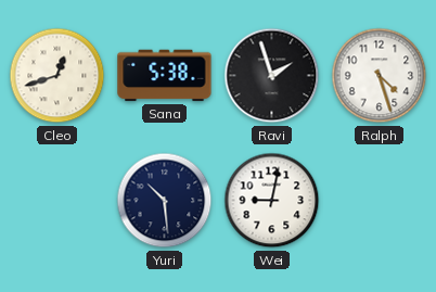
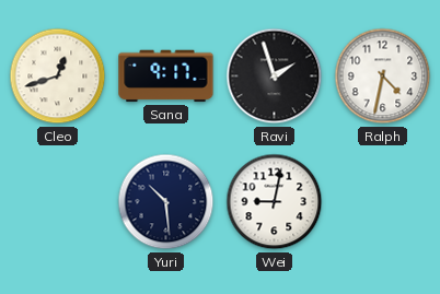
Sana: 5:38 -> 9:17 (166, 77)
Ralph: 4:27 -> 4:32 (383, 77)
